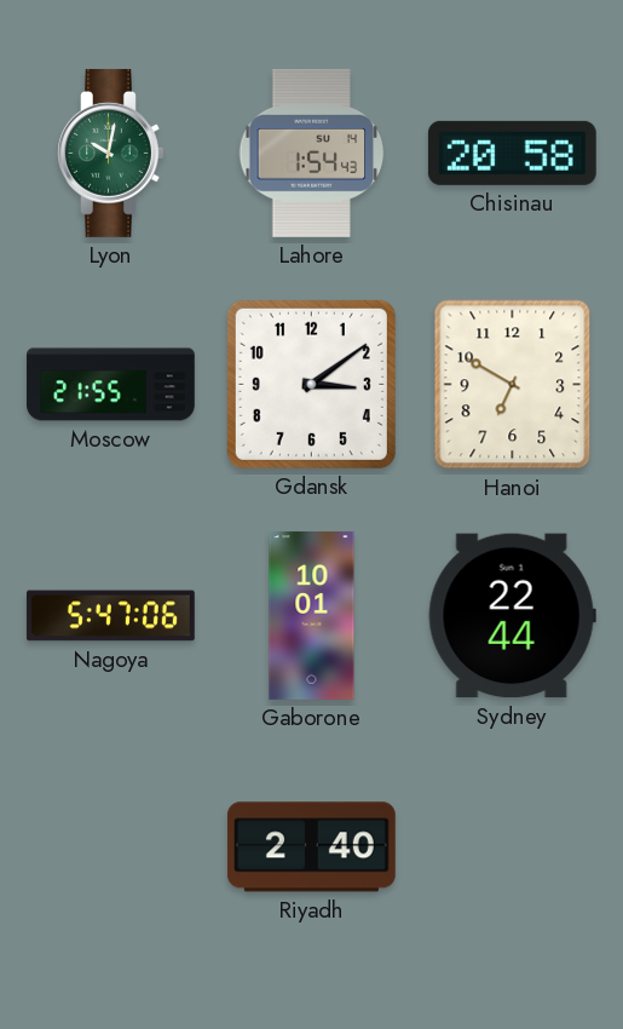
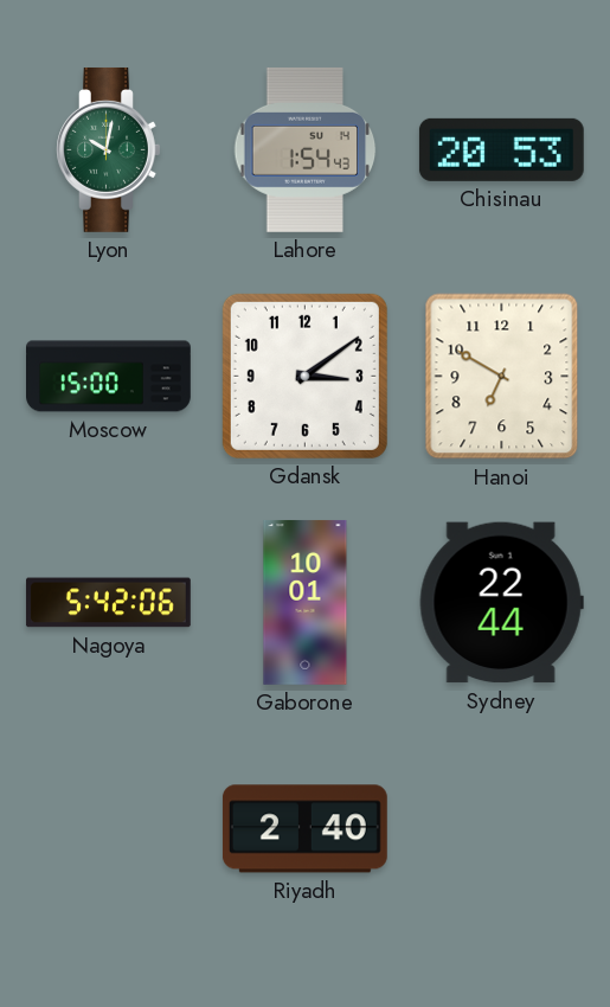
Chisinau: 20:58 -> 20:53 (501, 149)
Moscow: 21:55 -> 15:00 (109, 377)
Nagoya: 5:47 -> 5:42 (108, 603)
